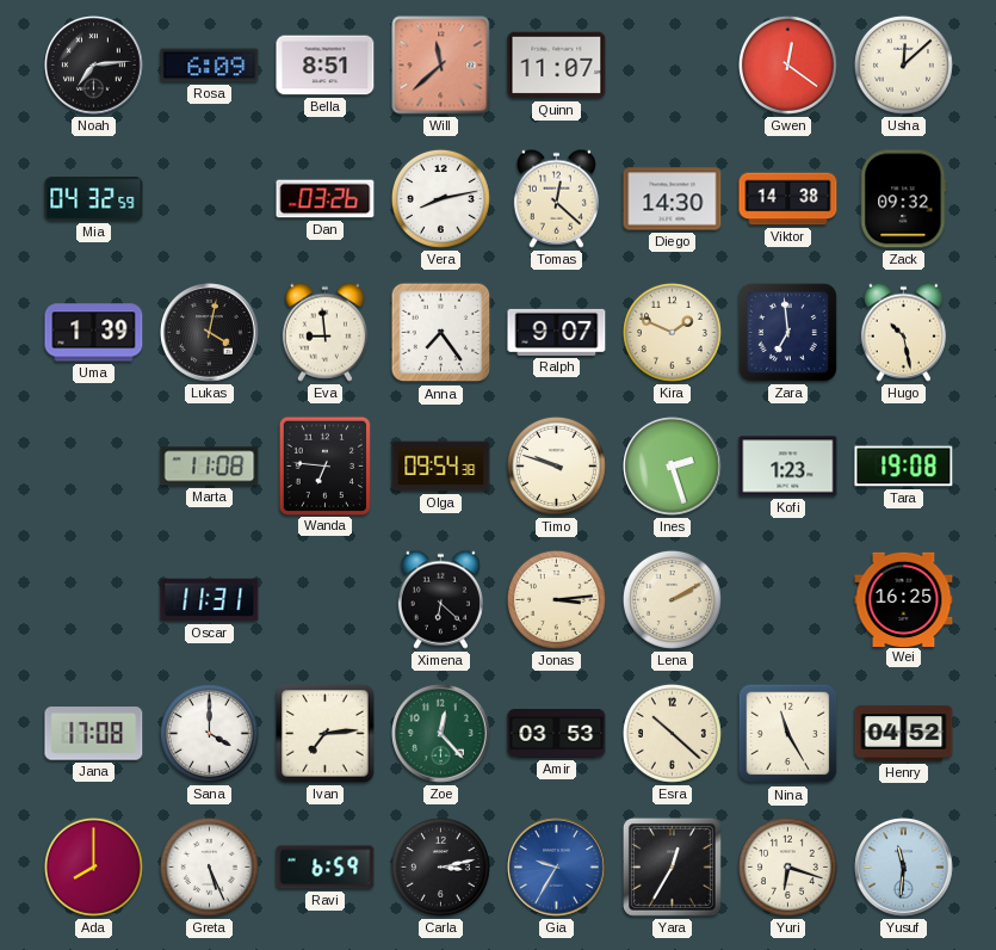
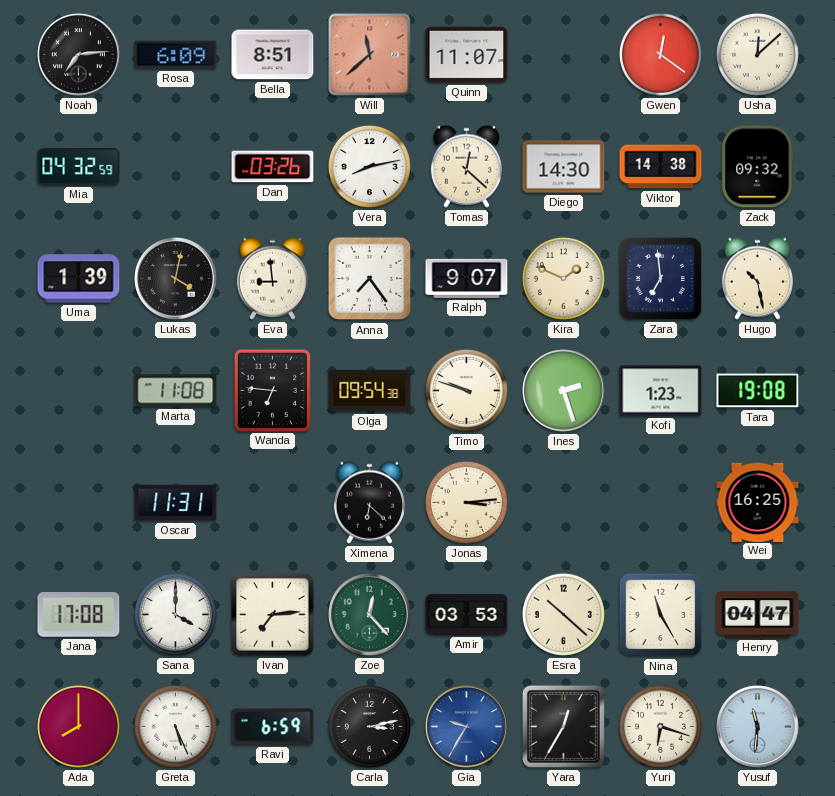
Lena: 2:10 -> none (672, 599)
Henry: 04:52 -> 04:47 (758, 615)
